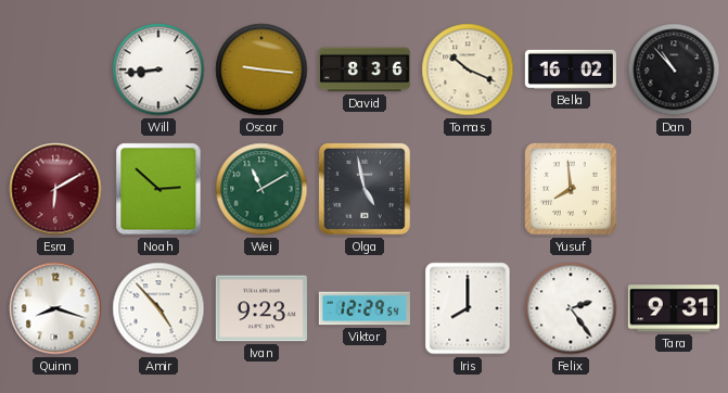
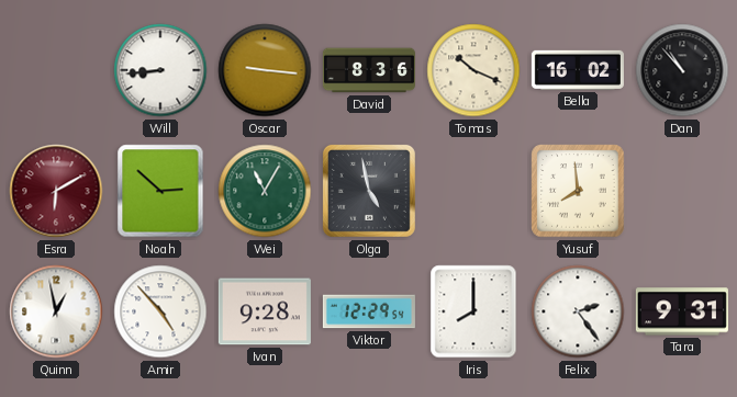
Wei: 11:10 -> 11:05 (265, 191)
Quinn: 8:18 -> 12:58 (56, 311)
Ivan: 9:23 -> 9:28 (265, 311)
